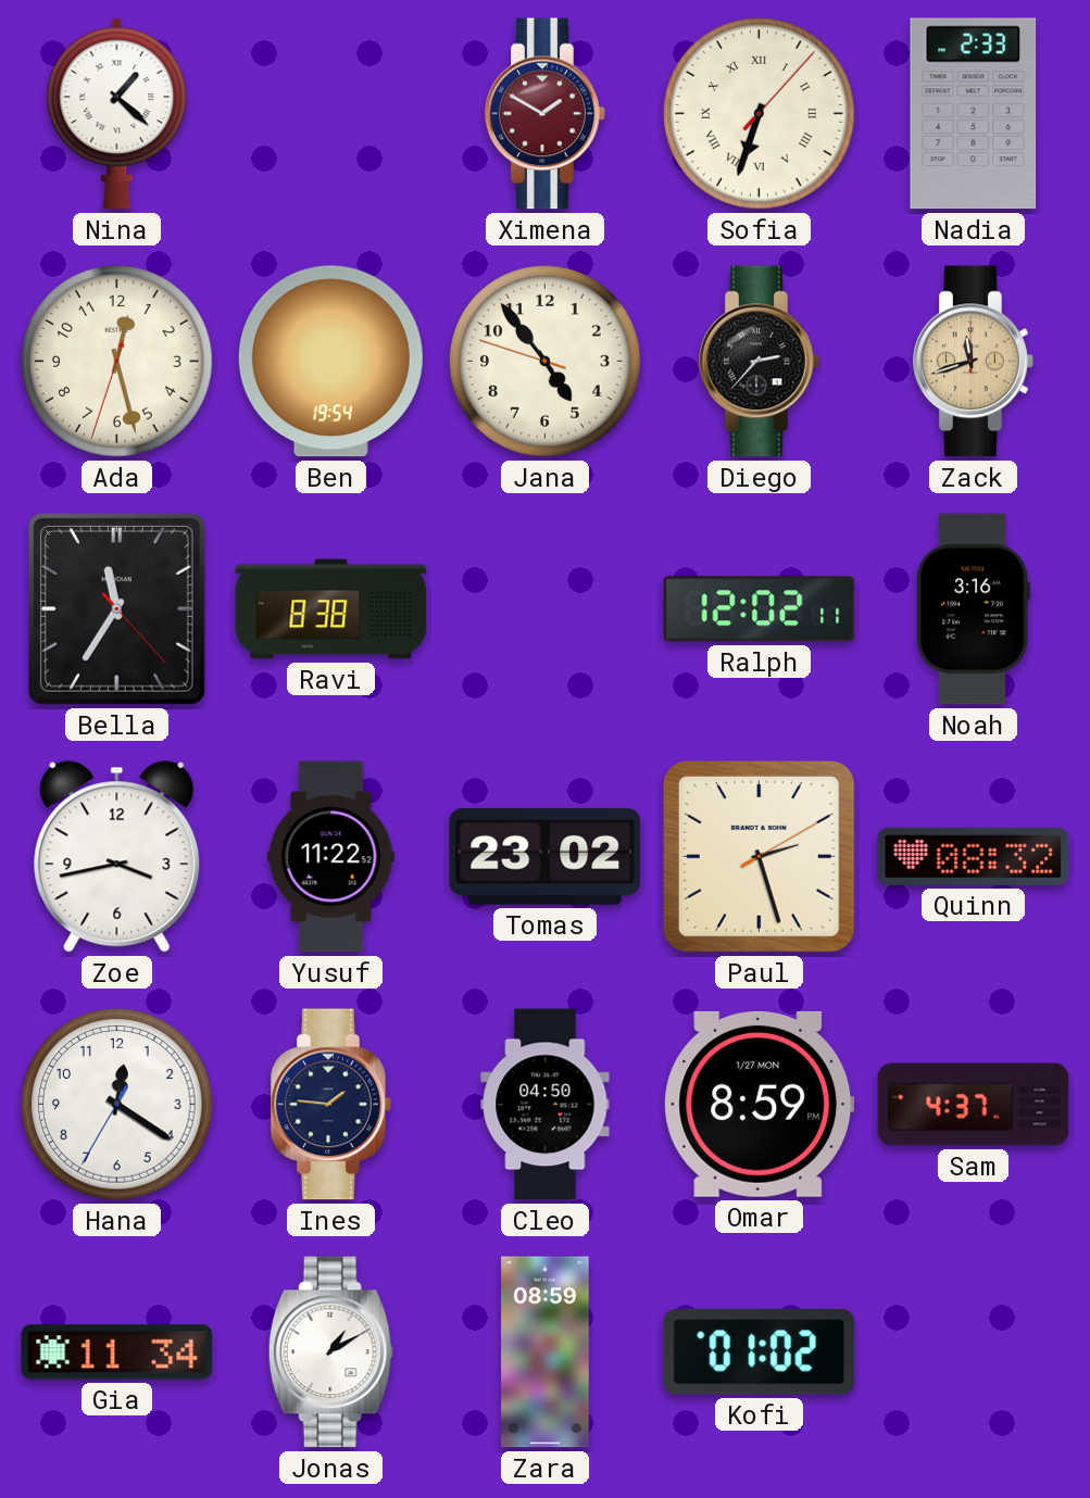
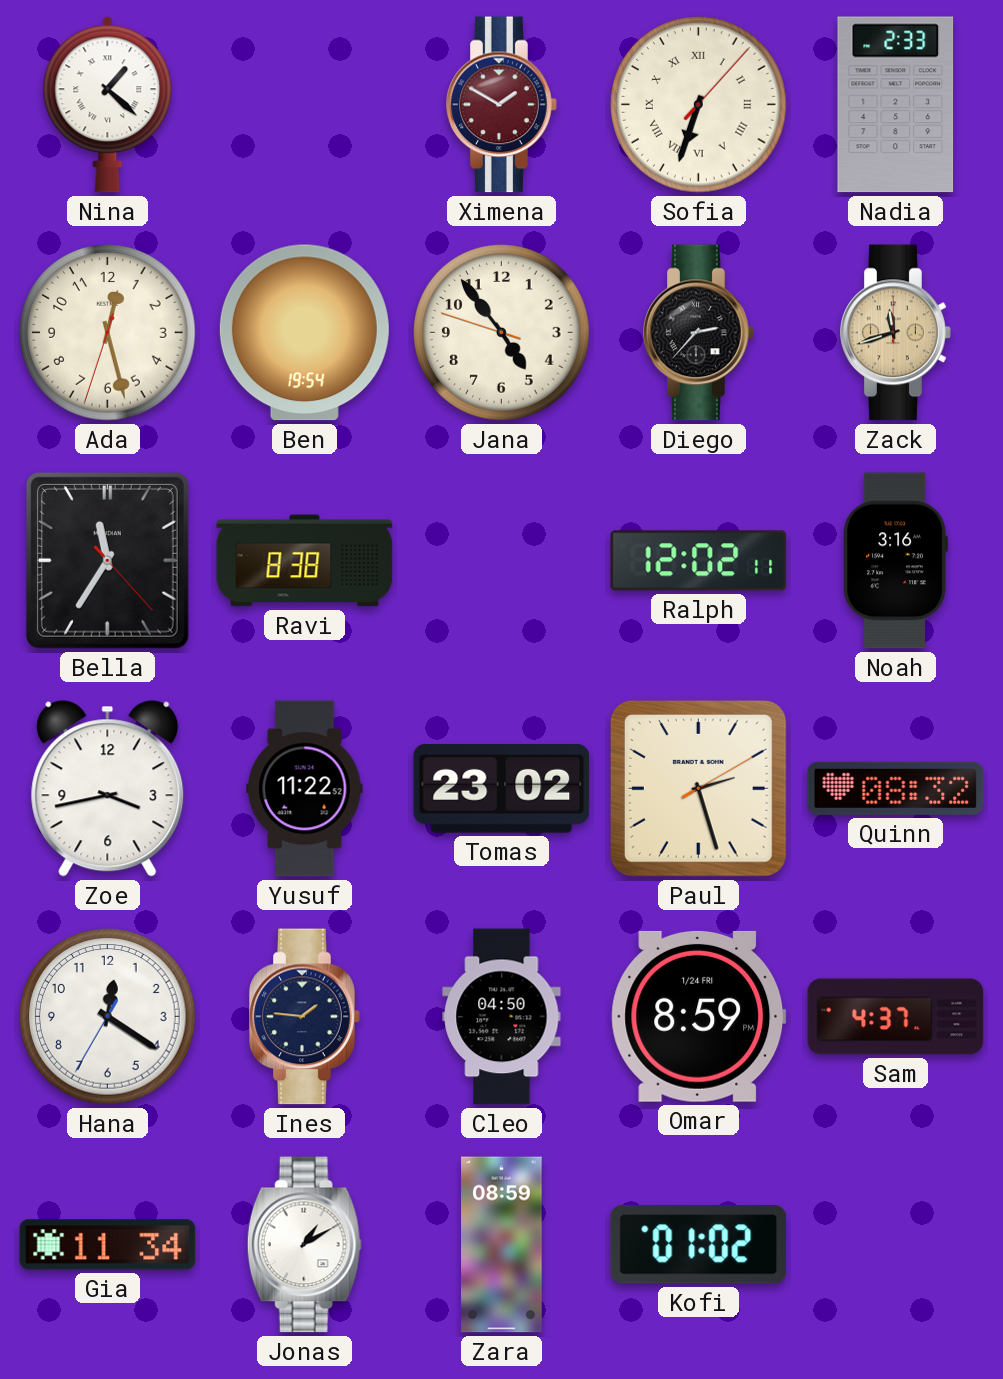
Omar date: 1/27 MON -> 1/24 FRI (699, 1016)
